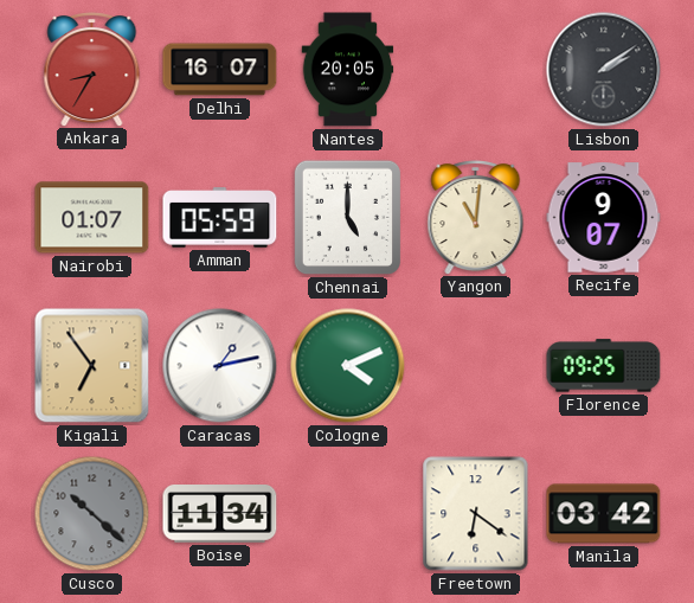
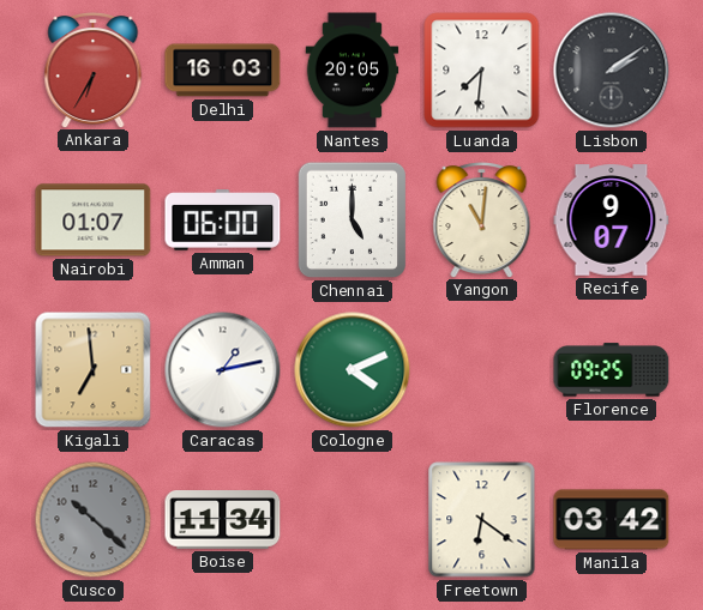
Ankara: 8:35 -> 6:35 (94, 71)
Delhi: 16:07 -> 16:03 (223, 71)
Luanda: none -> 7:31 (482, 71)
Amman: 05:59 -> 06:00 (223, 221)
Kigali: 6:54 -> 6:59 (94, 370)
